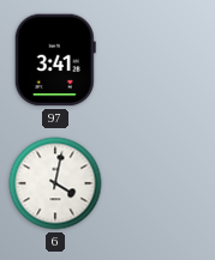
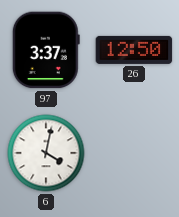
97: 3:41 -> 3:37 (46, 50)
26: none -> 12:50 (134, 50)
